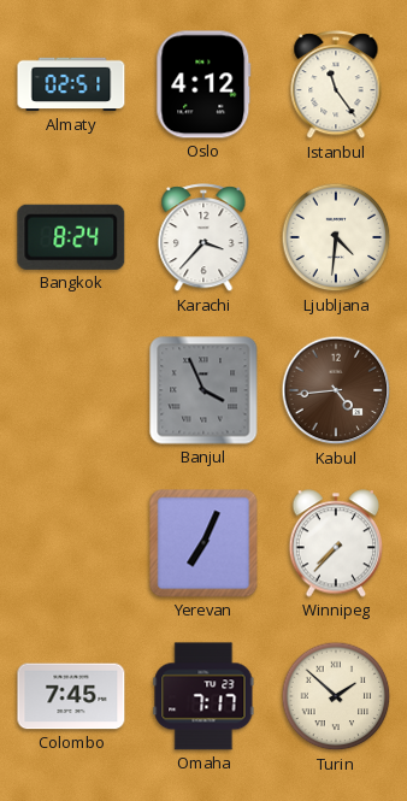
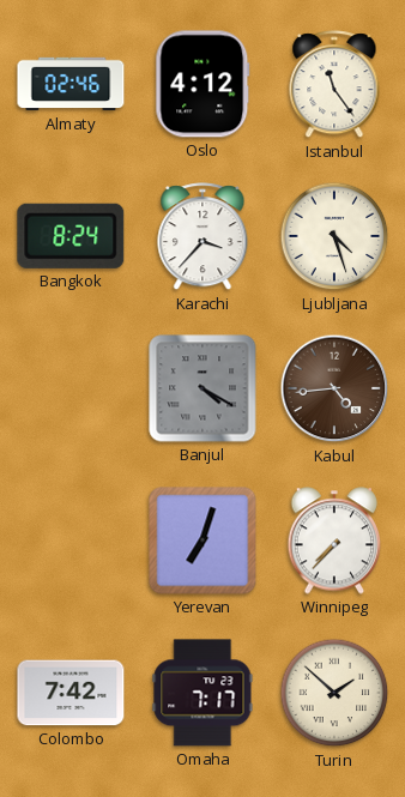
Almaty: 02:51 -> 02:46 (71, 84)
Ljubljana: 4:31 -> 4:27 (334, 236)
Banjul: 3:56 -> 4:20 (202, 388)
Yerevan: 7:04 -> 7:03 (202, 541)
Colombo: 7:45 -> 7:42 (71, 693)
